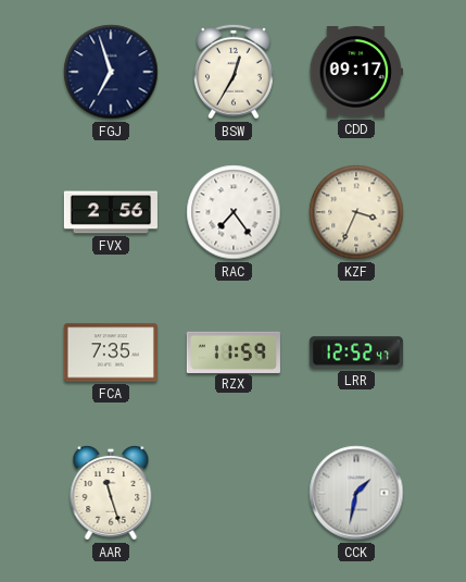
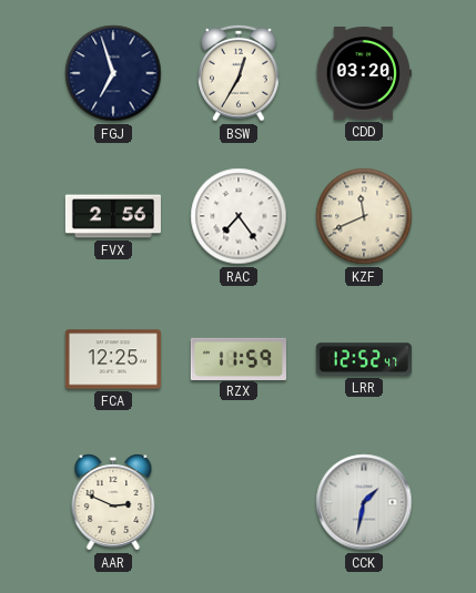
CDD: 09:17 -> 03:20 (364, 74)
KZF: 3:34 -> 11:41 (364, 216)
FCA: 7:35 -> 12:25 (113, 359)
AAR: 11:27 -> 2:49 (113, 502)
